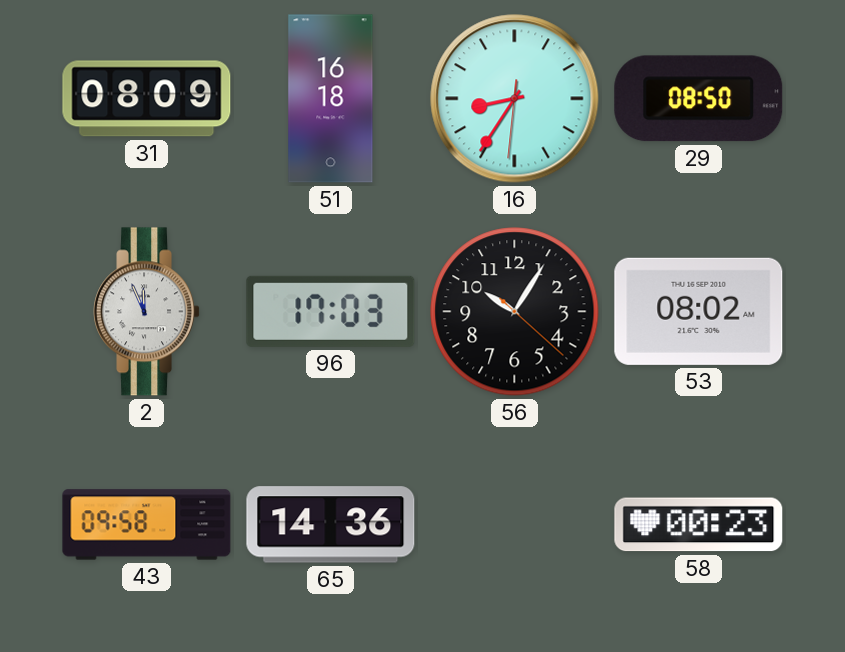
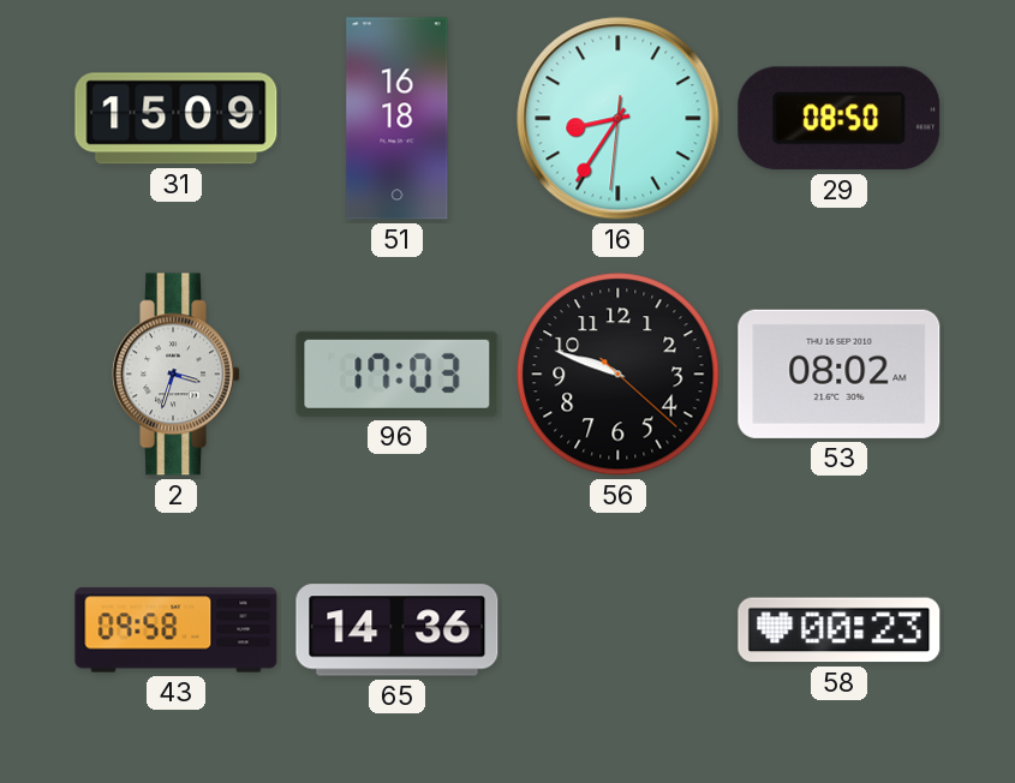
31: 08:09 -> 15:09 (177, 119)
2: 11:56 -> 3:33 (177, 375)
56: 10:05 -> 9:48 (619, 375)
